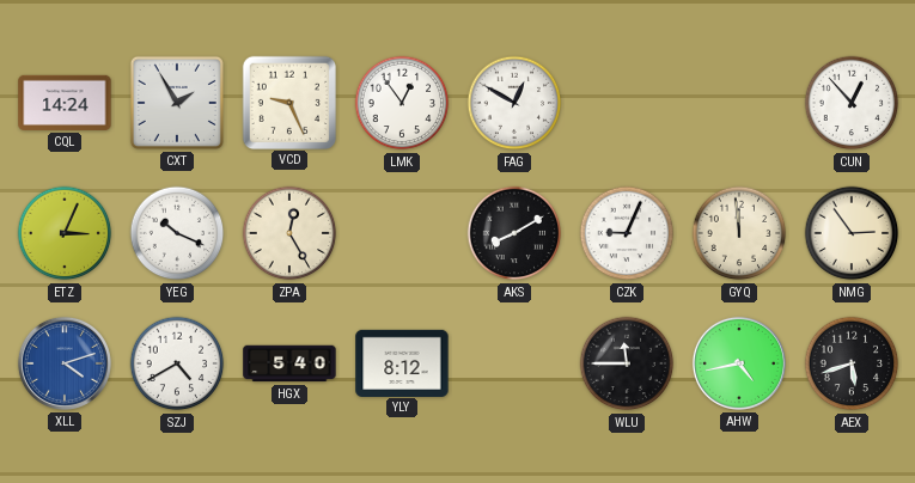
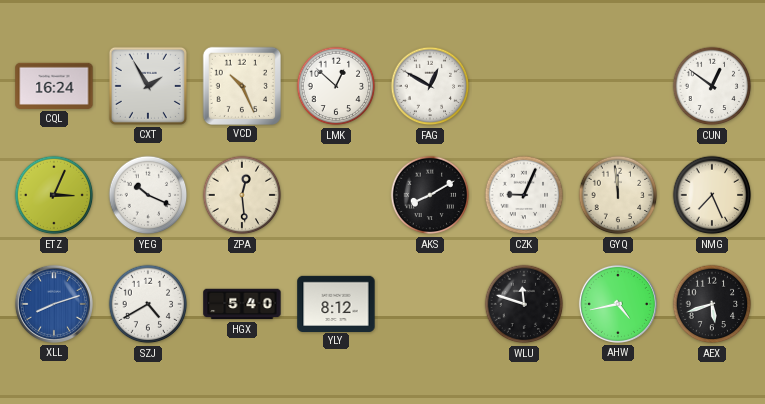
CQL: 14:24 -> 16:24 (54, 86)
VCD: 9:26 -> 10:26 (241, 85)
LMK: 12:54 -> 12:52 (336, 86)
CUN: 12:53 -> 12:51 (712, 86)
ZPA: 12:25 -> 12:29 (242, 195)
NMG: 2:54 -> 7:26 (712, 195)
XLL: 4:12 -> 8:12 (54, 304)
WLU: 11:45 -> 11:48 (524, 304)
